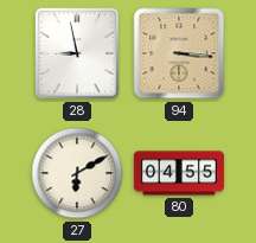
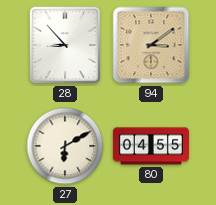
28: 8:58 -> 8:53 (65, 45)
94: 3:16 -> 3:09 (151, 45)
